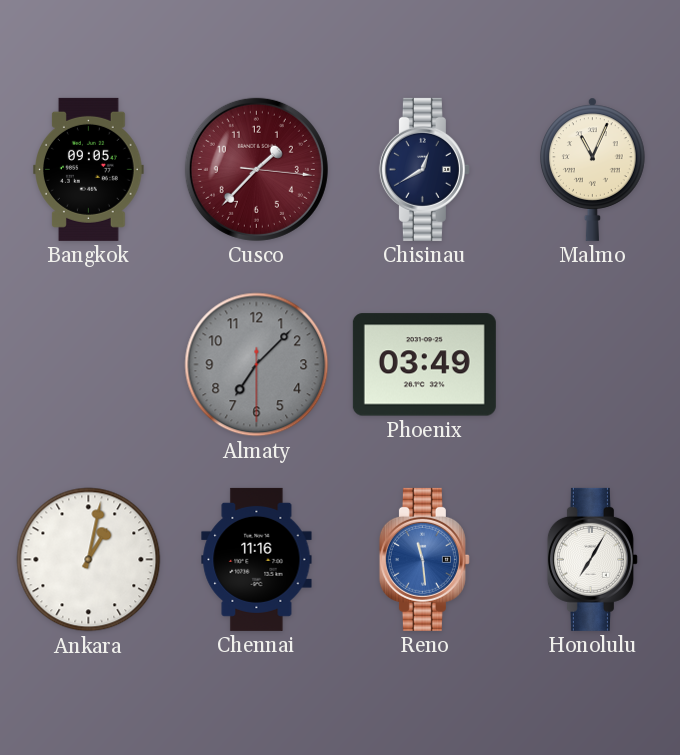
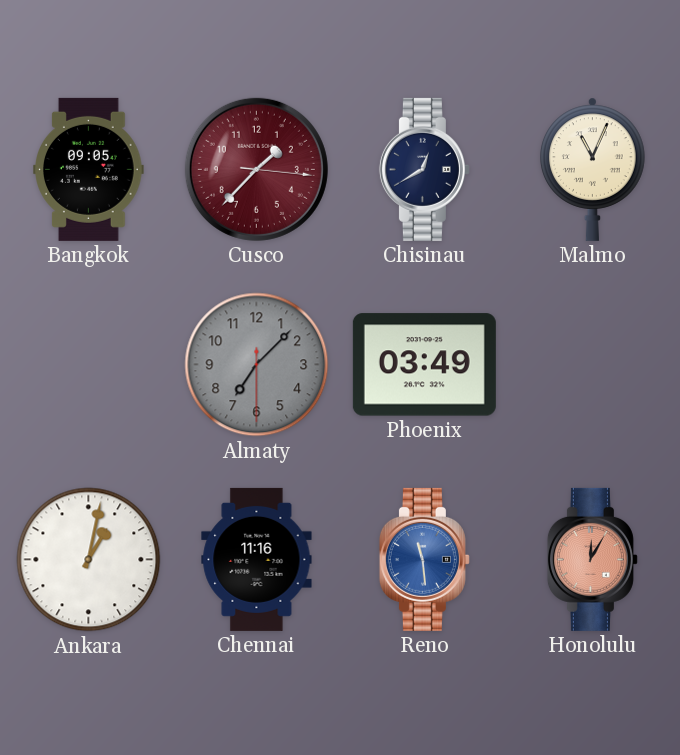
Honolulu: 7:05 -> 12:05 (592, 559)
Honolulu dial: white -> salmon (592, 559)
